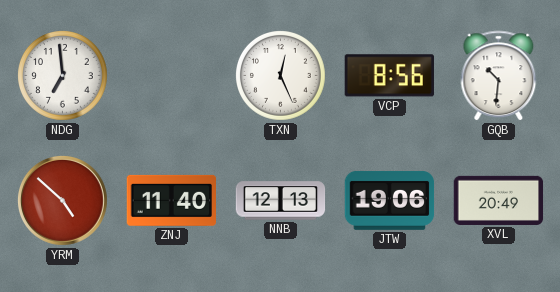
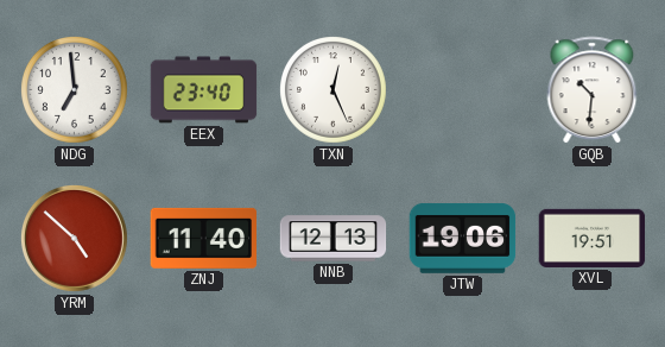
EEX: none -> 23:40 (204, 90)
VCP: 8:56 -> none (389, 76)
XVL: 20:49 -> 19:51 (593, 238)
